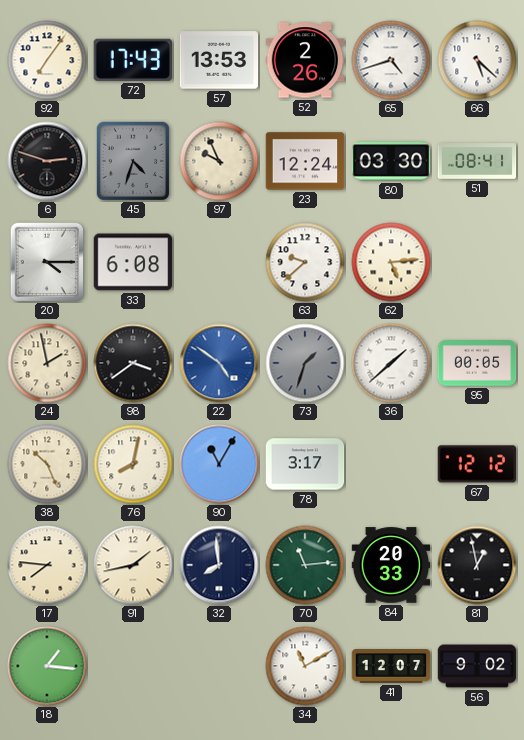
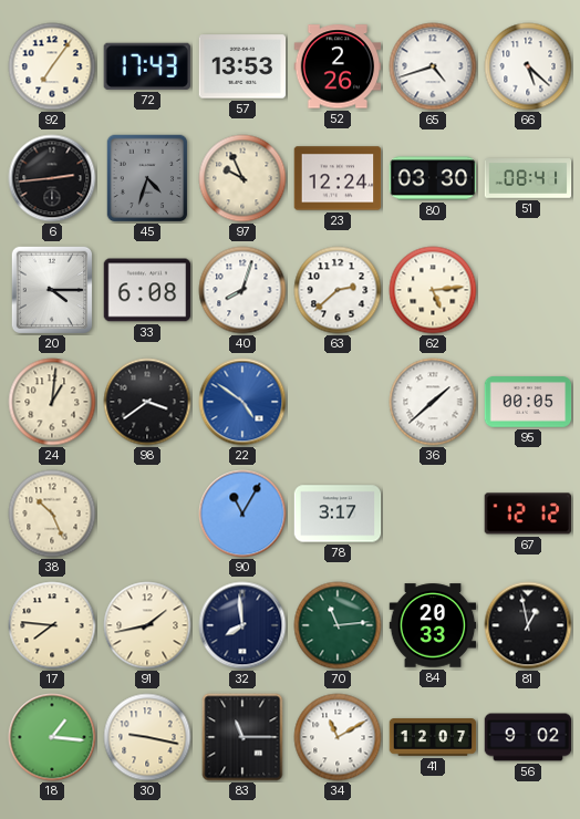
6: 2:48 -> 2:44 (52, 178)
40: none -> 8:03 (242, 290)
63: 9:38 -> 2:38 (338, 290)
24: 1:58 -> 1:01 (52, 402)
73: 1:33 -> none (305, 363)
76: 8:02 -> none (133, 464)
30: none -> 9:17 (147, 737)
83: none -> 11:15 (242, 737)
